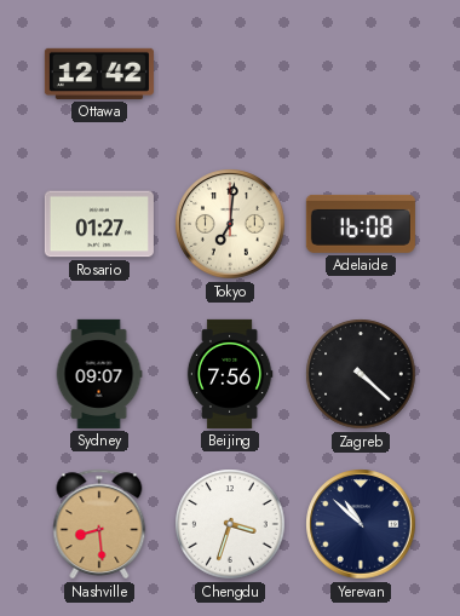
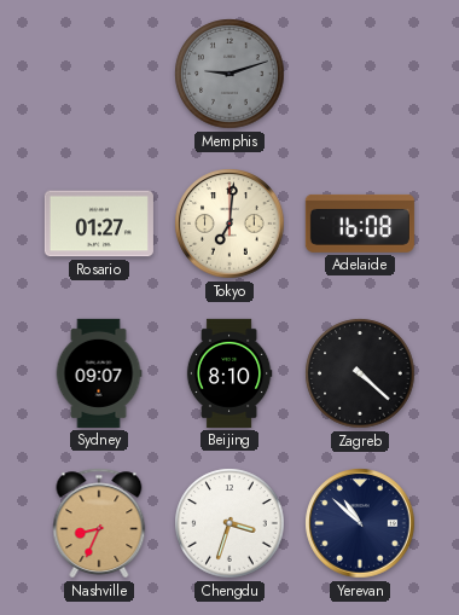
Ottawa: 12:42 -> none (99, 74)
Memphis: none -> 9:12 (230, 74)
Beijing: 7:56 -> 8:10 (230, 373)
Nashville: 8:29 -> 8:34 (99, 523)
